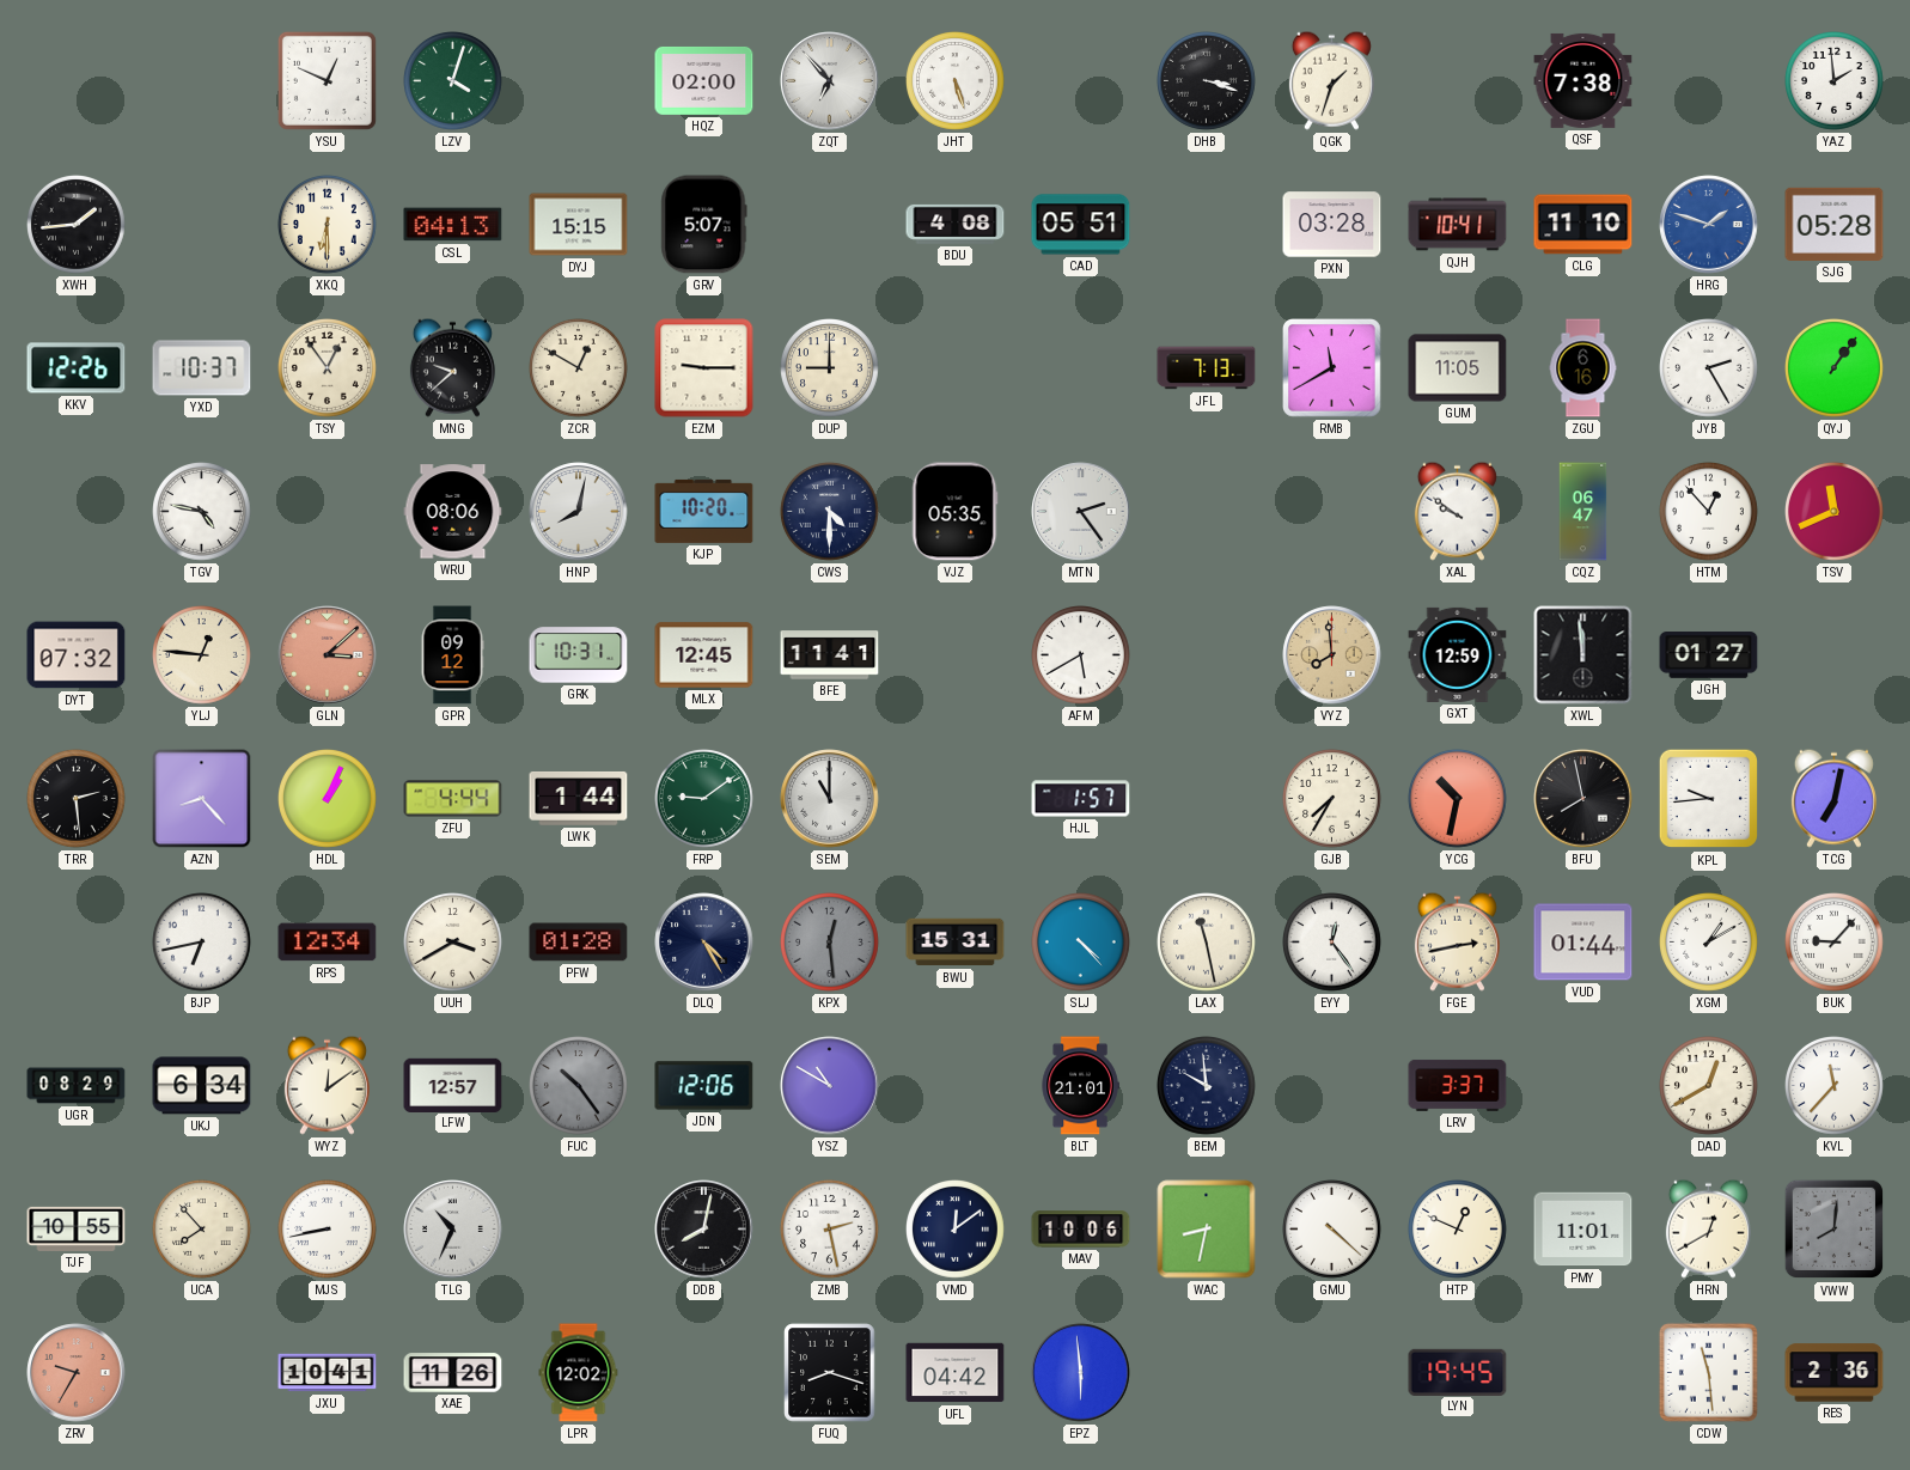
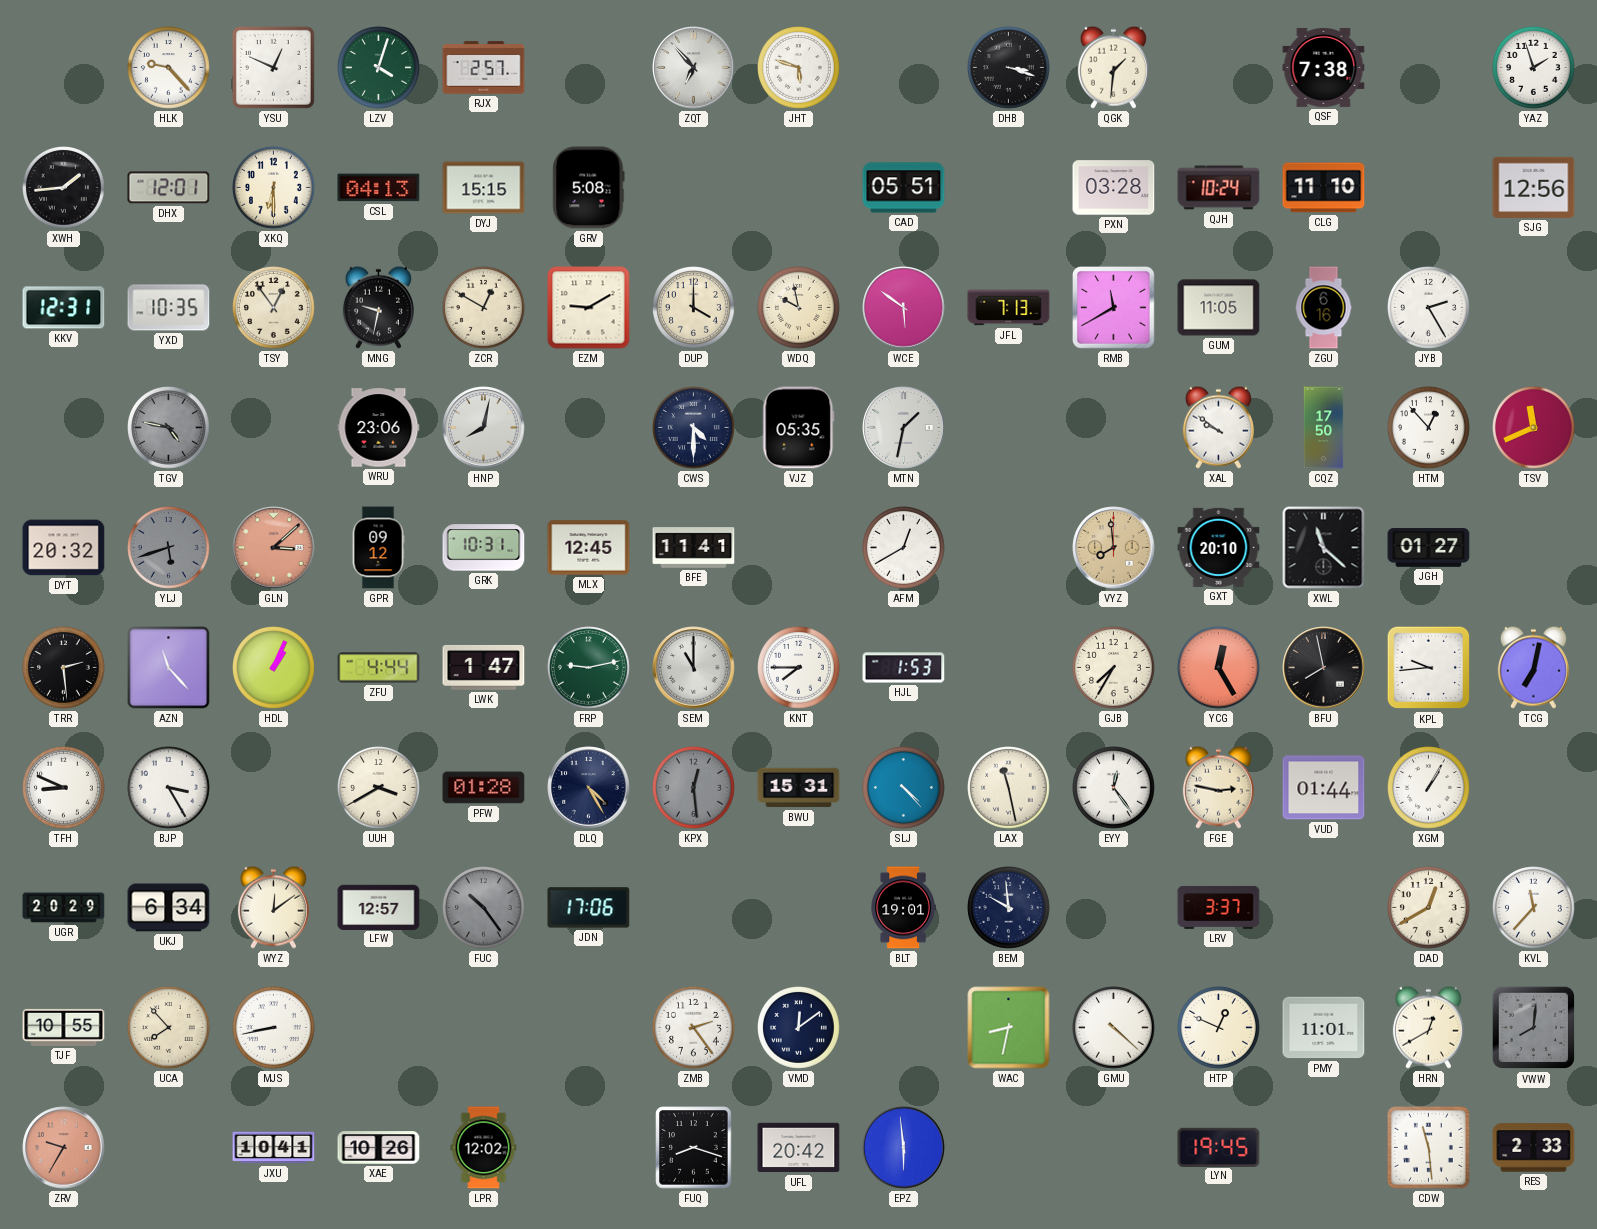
HLK: none -> 9:23 (169, 68)
RJX: none -> 2:57 (484, 68)
HQZ: 02:00 -> none (704, 80)
JHT: 5:27 -> 5:48 (799, 68)
QGK: 1:33 -> 1:31 (1113, 67)
YAZ: 1:59 -> 1:57 (1534, 68)
DHX: none -> 12:01 (169, 188)
GRV: 5:07 -> 5:08 (589, 188)
BDU: 4:08 -> none (956, 224)
QJH: 10:41 -> 10:24 (1219, 188)
HRG: 1:48 -> none (1709, 225)
SJG: 05:28 -> 12:56 (1534, 187)
KKV: 12:26 -> 12:31 (64, 308)
YXD: 10:37 -> 10:35 (169, 308)
MNG: 9:38 -> 9:32 (378, 307)
EZM: 9:15 -> 9:10 (589, 308)
DUP: 9:00 -> 4:00 (694, 308)
WDQ: none -> 9:58 (799, 308)
WCE: none -> 5:51 (904, 308)
QYJ: 1:06 -> none (1835, 368)
TGV dial: white -> grey (169, 428)
WRU: 08:06 -> 23:06 (379, 428)
KJP: 10:20 -> none (704, 511)
MTN: 2:24 -> 1:32 (904, 428)
CQZ: 06:47 -> 17:50 (1324, 428)
DYT: 07:32 -> 20:32 (64, 548)
YLJ: 12:46 -> 5:42 (169, 548)
YLJ dial: cream -> grey (169, 548)
AFM: 5:40 -> 12:40 (904, 548)
GXT: 12:59 -> 20:10 (1219, 547)
XWL: 11:59 -> 11:22 (1324, 548)
AZN: 8:23 -> 11:23 (169, 668)
LWK: 1:44 -> 1:47 (484, 667)
FRP: 9:09 -> 9:13 (589, 668)
KNT: none -> 7:45 (799, 668)
HJL: 1:57 -> 1:53 (904, 668)
YCG: 10:32 -> 12:25 (1219, 668)
TFH: none -> 8:49 (64, 788)
BJP: 6:43 -> 3:25 (169, 788)
RPS: 12:34 -> none (328, 943)
FGE: 2:43 -> 2:47 (1218, 787)
XGM: 1:10 -> 1:05 (1429, 788)
BUK: 9:07 -> none (1835, 943)
UGR: 08:29 -> 20:29 (64, 908)
JDN: 12:06 -> 17:06 (589, 908)
YSZ: 10:50 -> none (830, 1086)
BLT: 21:01 -> 19:01 (903, 908)
TLG: 10:34 -> none (453, 1230)
DDB: 8:02 -> none (704, 1230)
ZMB: 2:28 -> 2:24 (694, 1028)
MAV: 10:06 -> none (1081, 1230)
XAE: 11:26 -> 10:26 (379, 1148)
UFL: 04:42 -> 20:42 (799, 1148)
RES: 2:36 -> 2:33 (1534, 1148)
